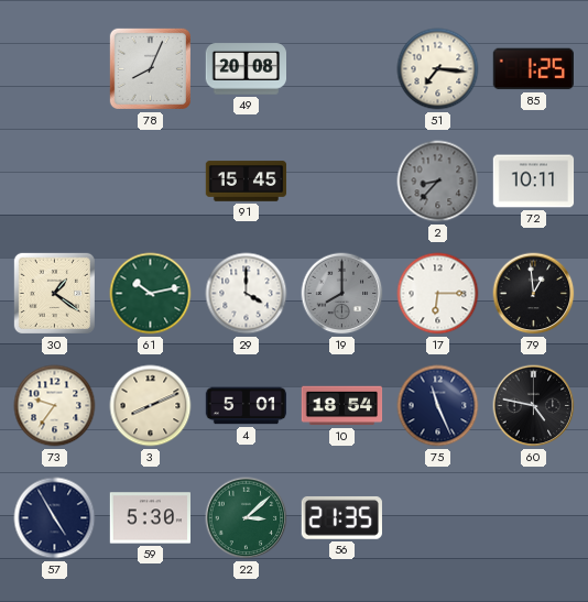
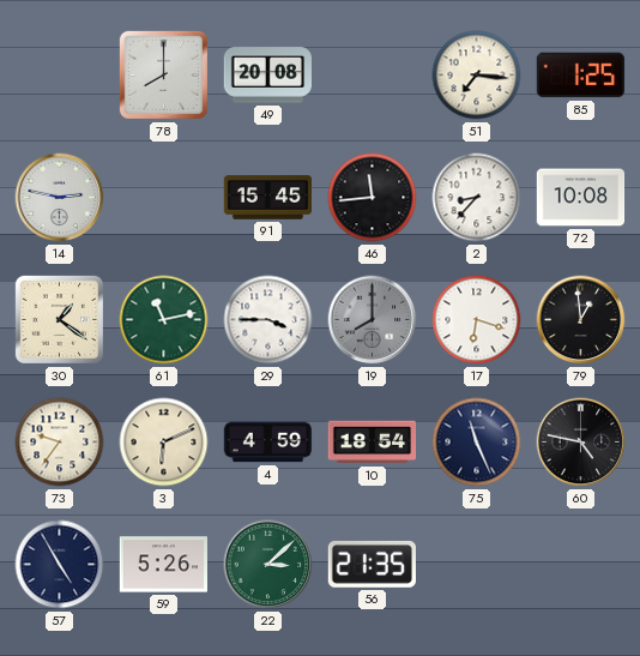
78: 8:04 -> 8:00 (163, 74)
14: none -> 2:47 (60, 198)
46: none -> 11:44 (373, 198)
2 dial: grey -> white (477, 198)
72: 10:11 -> 10:08 (581, 198)
61: 10:13 -> 11:13 (164, 320)
29: 4:00 -> 3:45 (268, 320)
17: 6:15 -> 6:18 (477, 320)
3: 8:11 -> 6:11 (164, 443)
4: 5:01 -> 4:59 (268, 443)
59: 5:30 -> 5:26 (163, 565)
